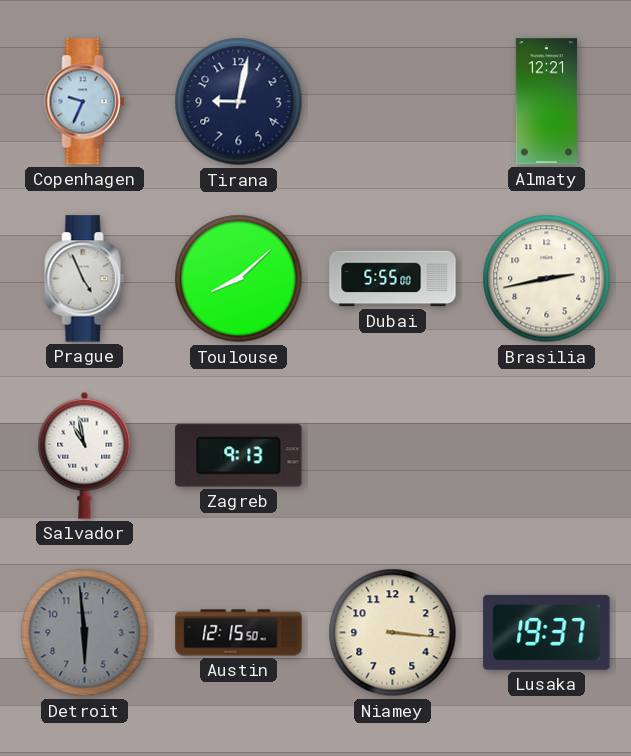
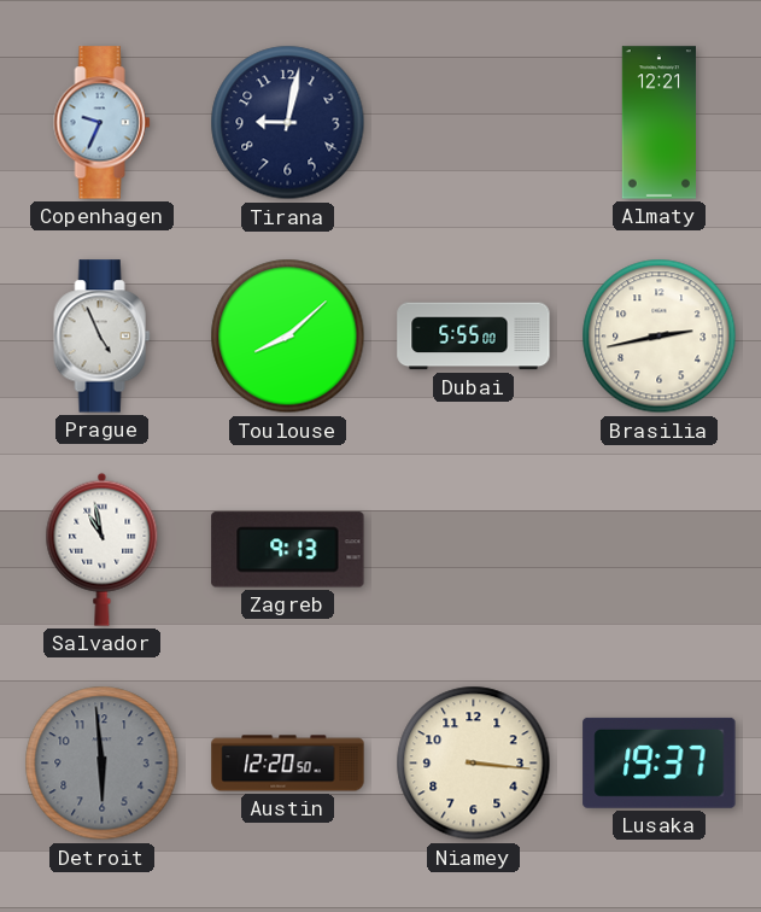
Austin: 12:15 -> 12:20 (288, 764)
